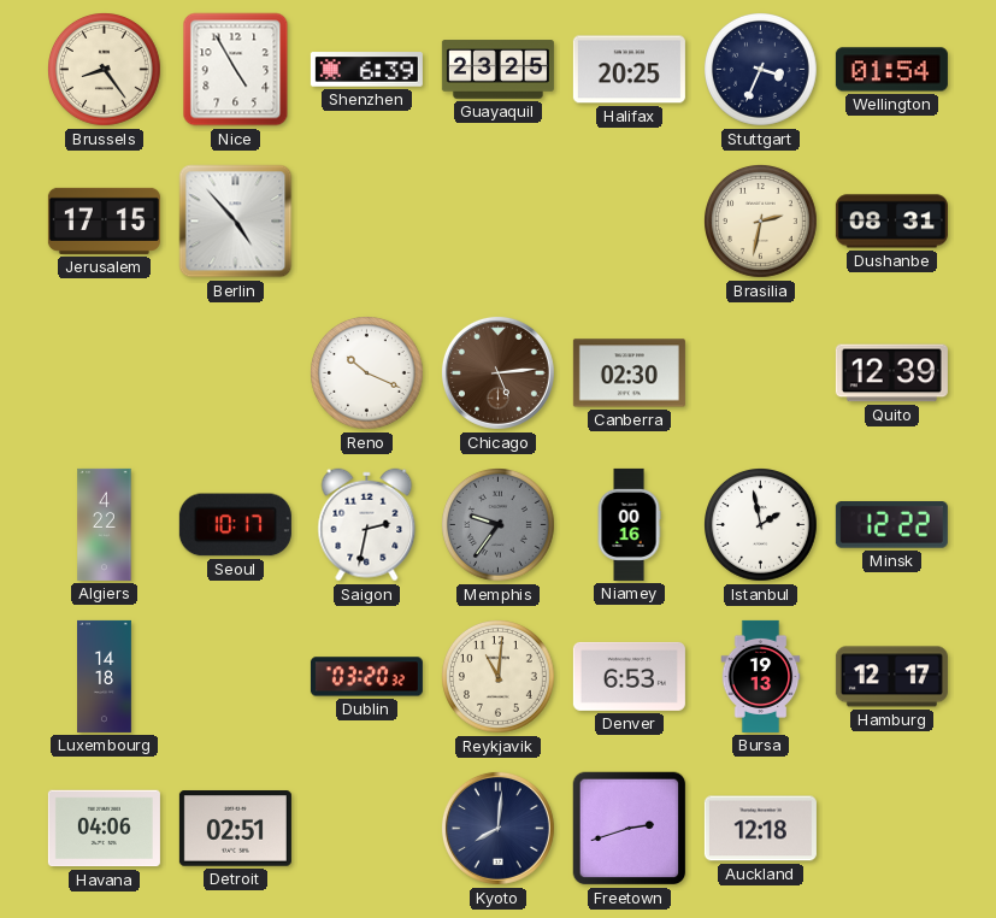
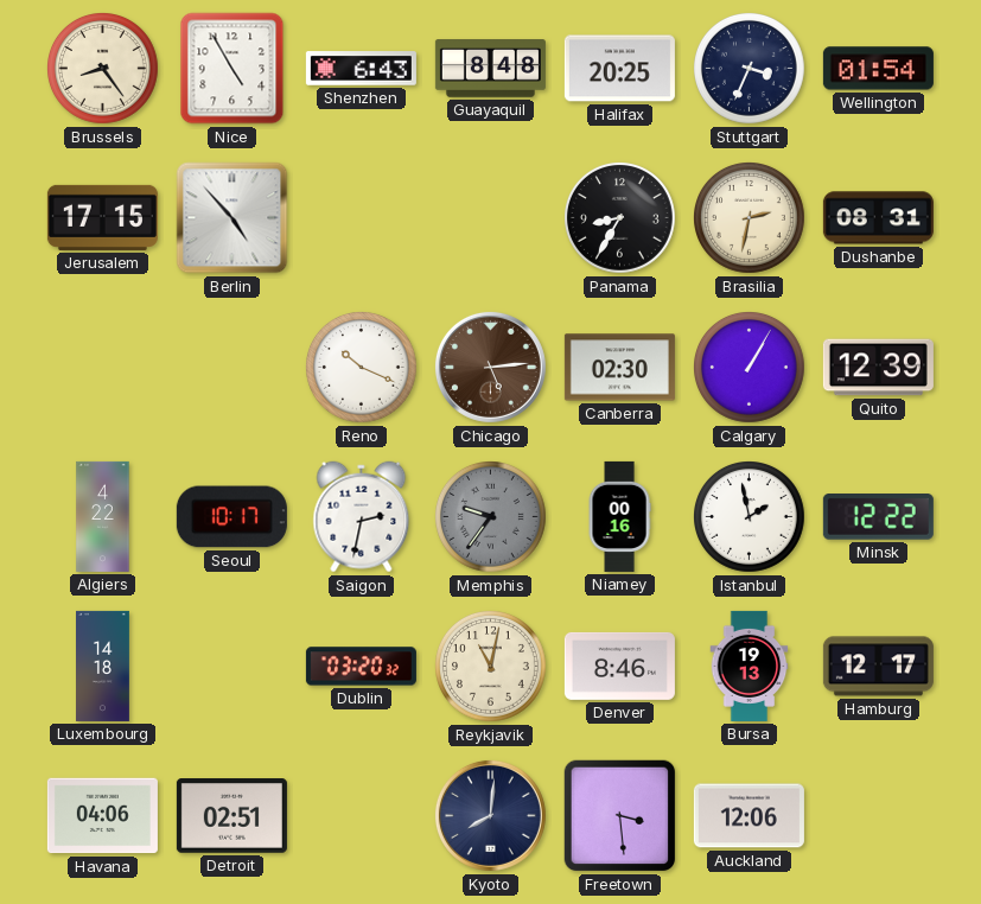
Shenzhen: 6:39 -> 6:43 (361, 69)
Guayaquil: 23:25 -> 8:48 (490, 69)
Panama: none -> 8:35 (620, 218)
Calgary: none -> 1:05 (750, 368)
Reykjavik: 11:01 -> 11:02 (491, 667)
Denver: 6:53 -> 8:46 (619, 666)
Freetown: 2:42 -> 3:29 (620, 816)
Auckland: 12:18 -> 12:06 (749, 816)
